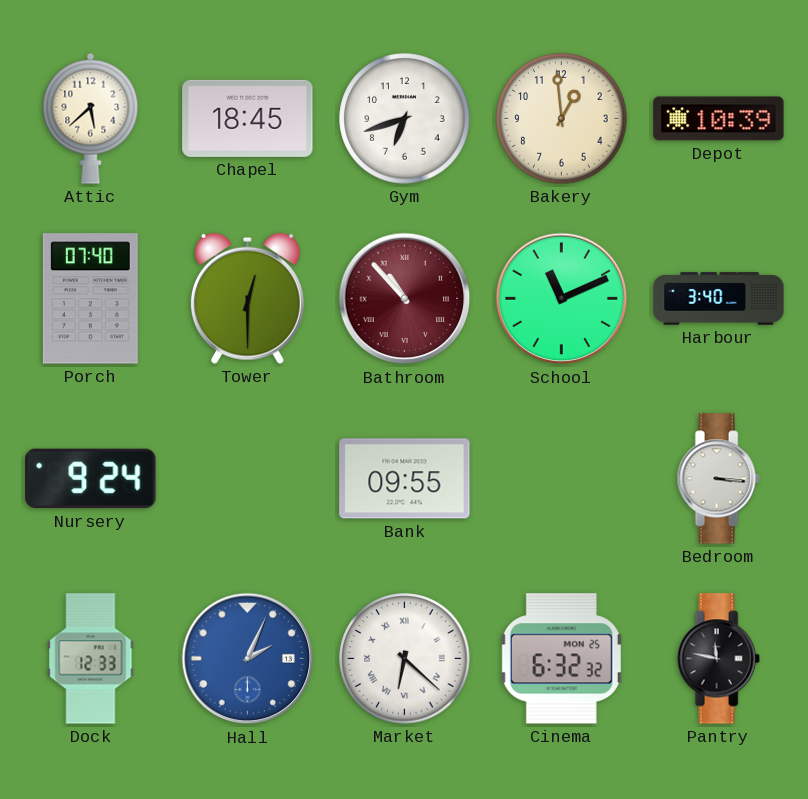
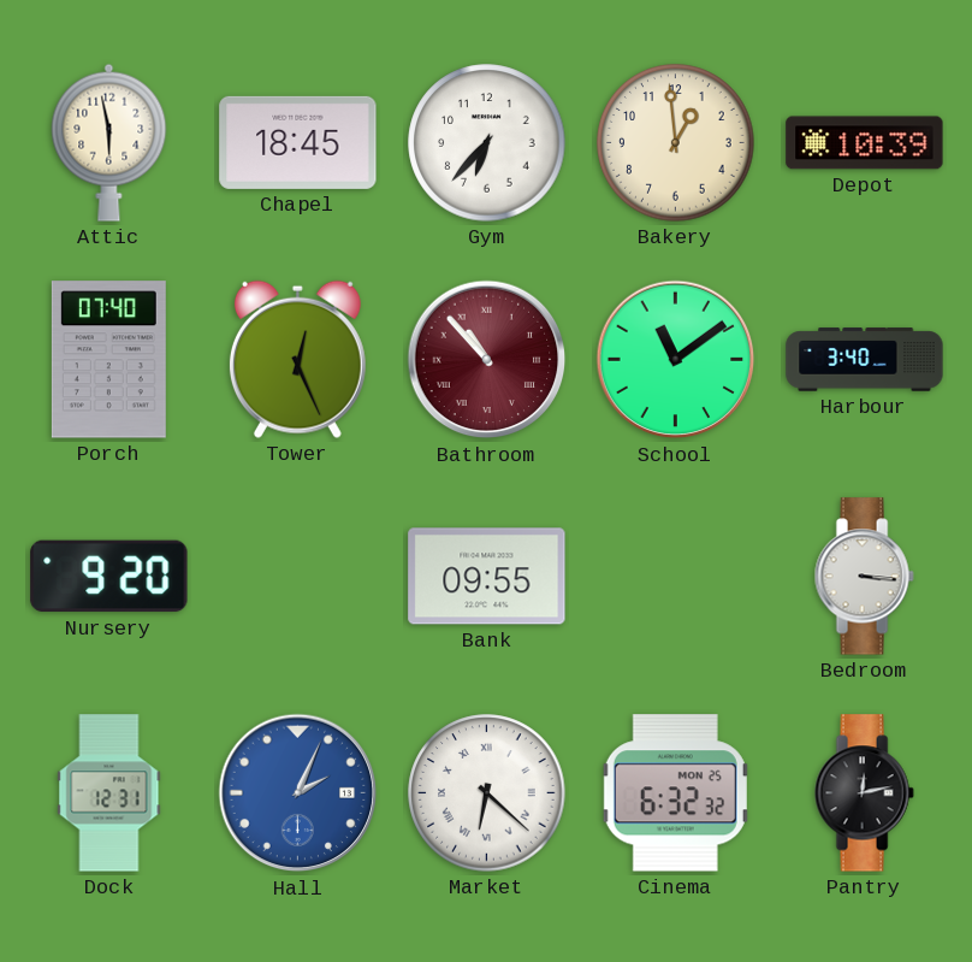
Attic: 5:38 -> 5:58 (109, 142)
Gym: 6:42 -> 6:37 (487, 143)
Tower: 12:30 -> 12:26 (297, 359)
School: 11:11 -> 11:09 (676, 360)
Nursery: 9:24 -> 9:20 (109, 577)
Dock: 12:33 -> 12:31 (109, 793)
Pantry: 11:47 -> 12:13 (864, 793)
